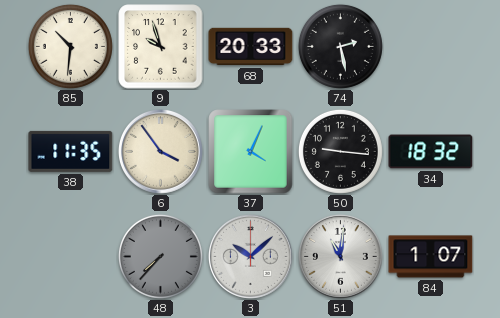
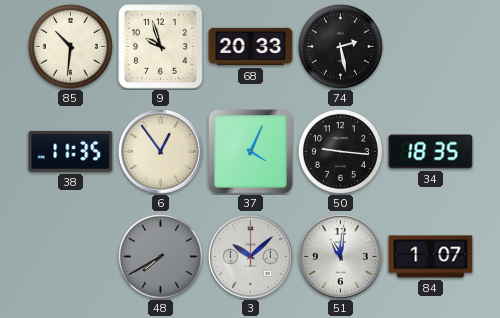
6: 3:54 -> 12:54 (160, 151)
34: 18:32 -> 18:35 (431, 152)
48: 7:37 -> 7:40 (160, 256)
